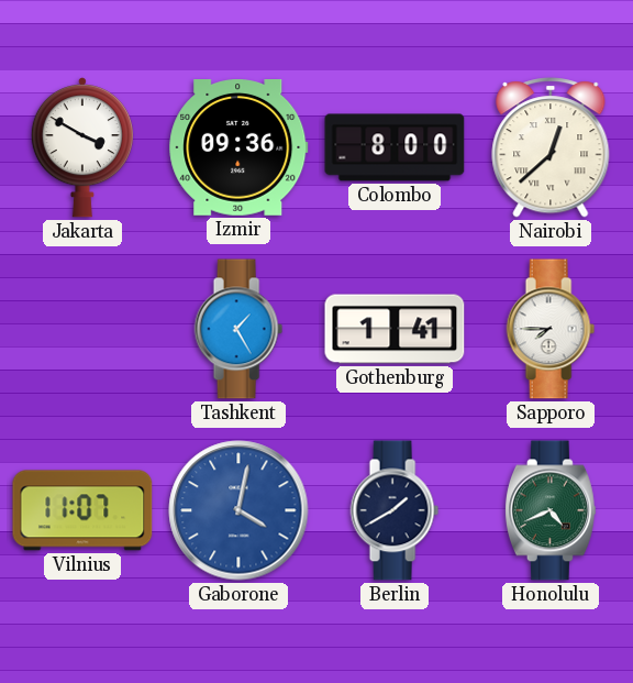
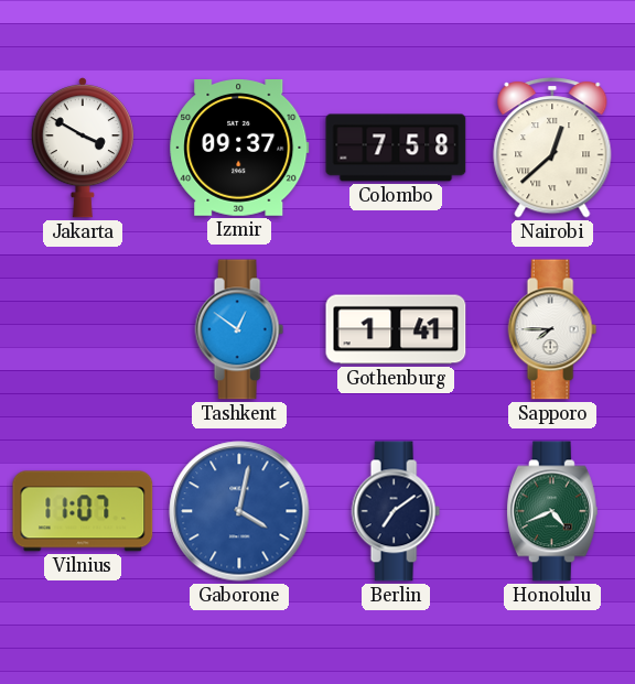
Izmir: 09:36 -> 09:37 (239, 149)
Colombo: 8:00 -> 7:58 (396, 148)
Tashkent: 1:25 -> 12:51 (239, 329)
Berlin: 1:40 -> 7:09 (396, 511)
